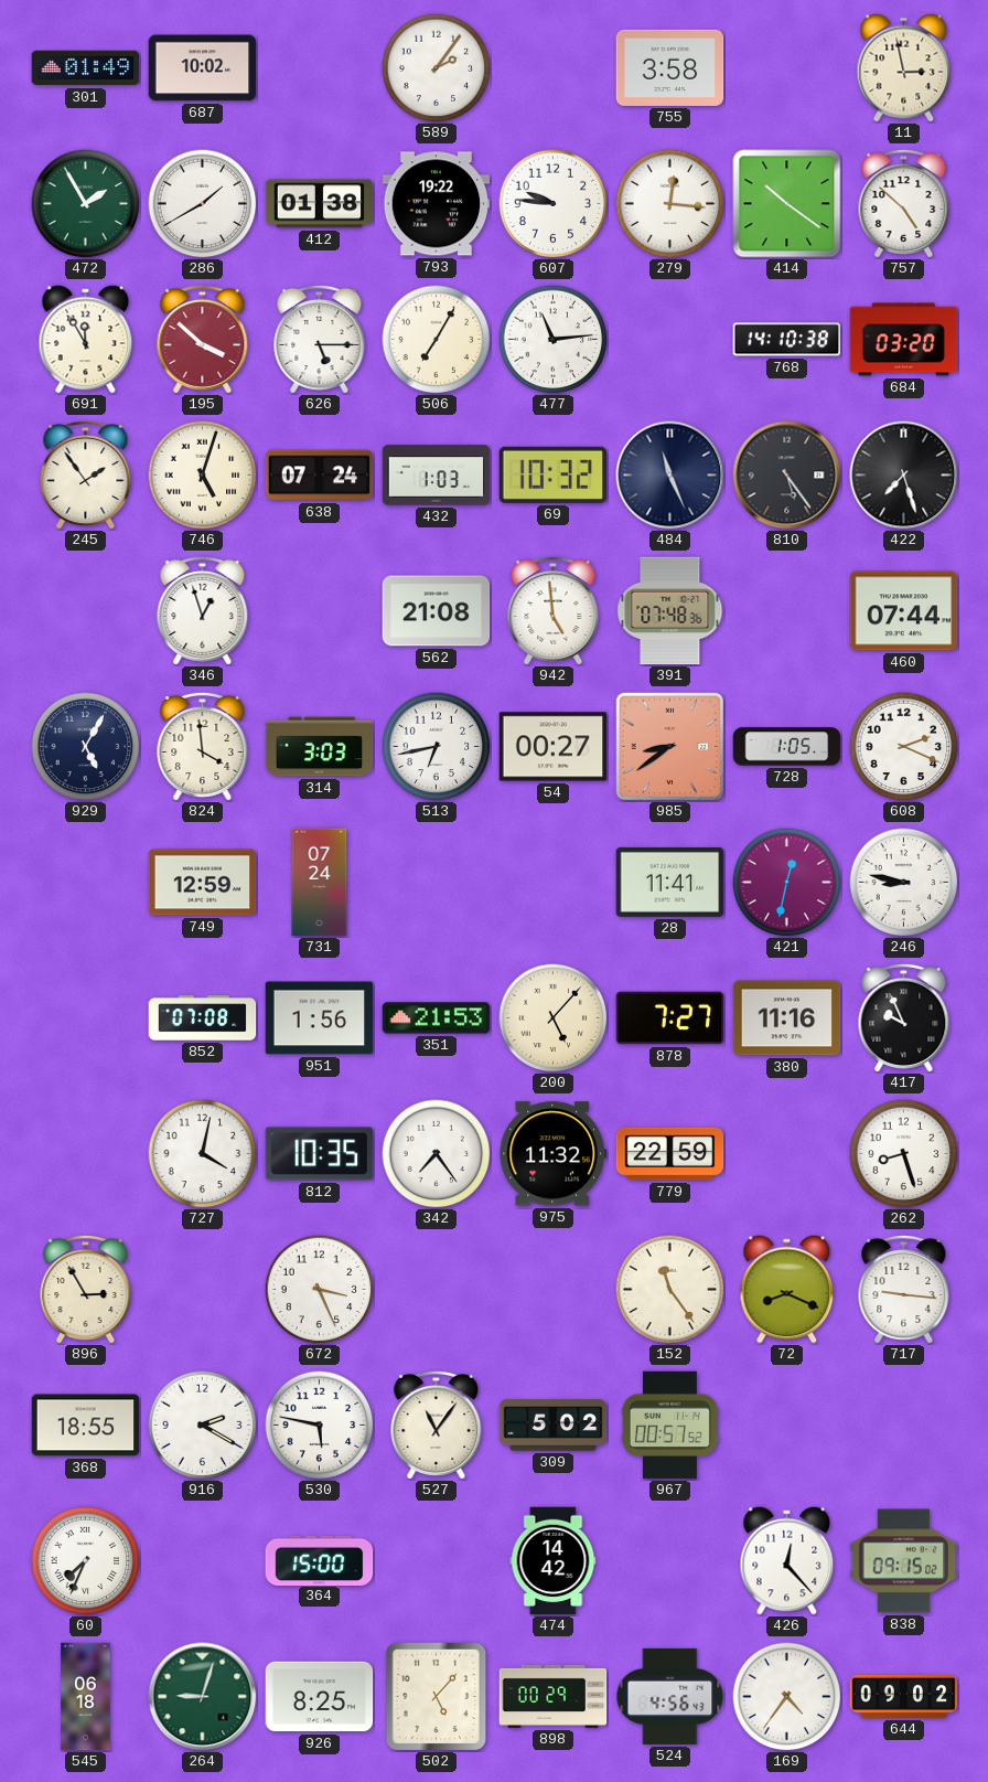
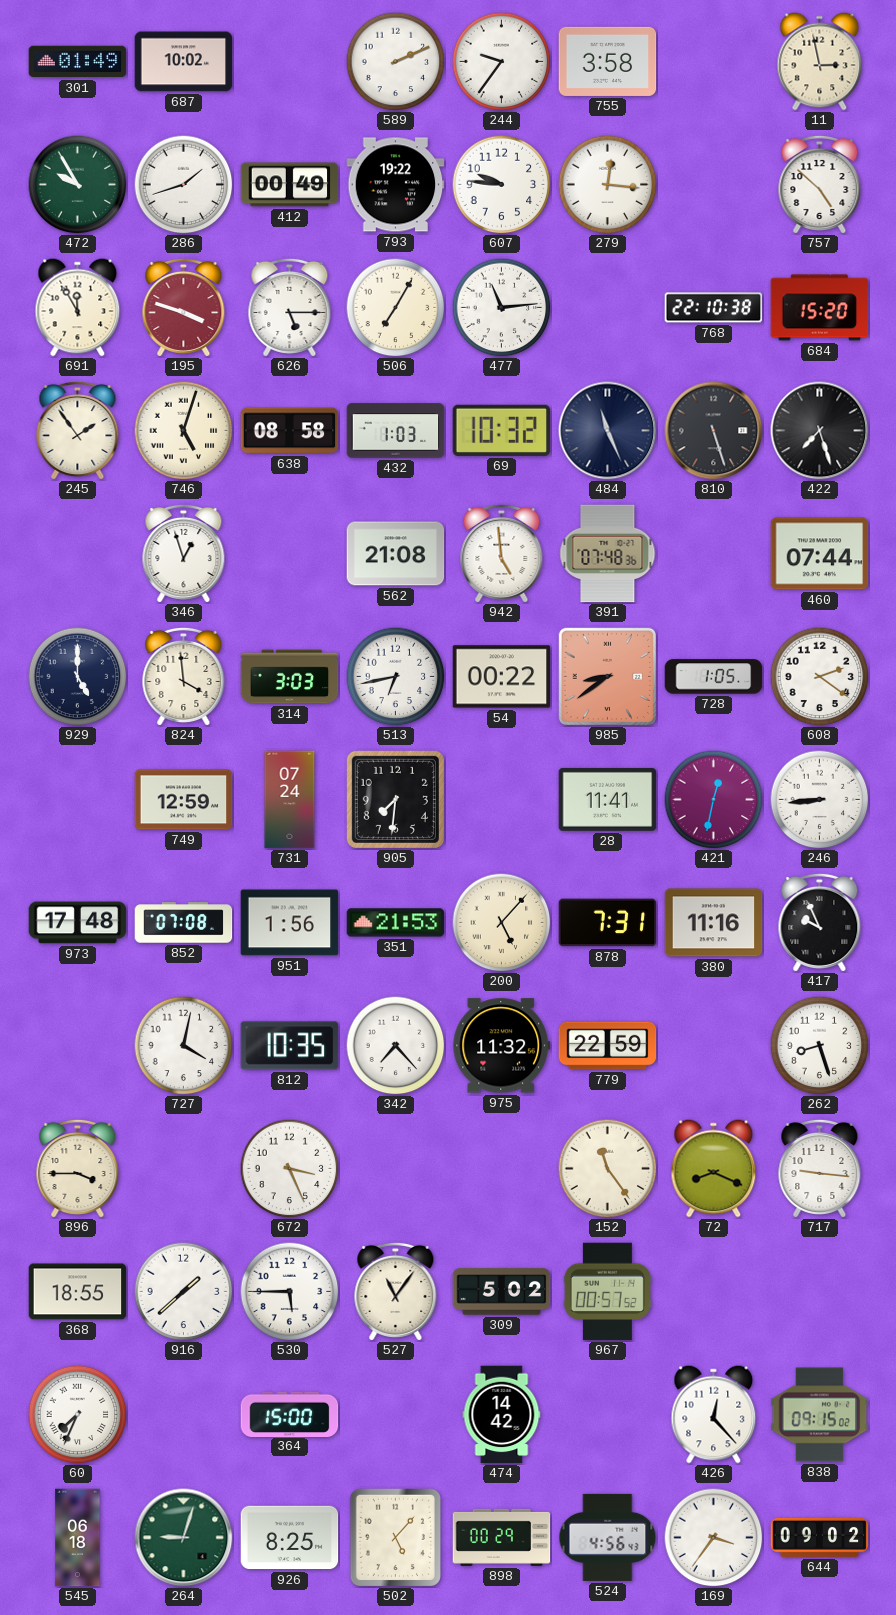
589: 2:06 -> 2:11 (396, 62)
244: none -> 9:36 (502, 62)
472: 1:55 -> 9:55 (78, 185)
286: 1:40 -> 1:42 (184, 185)
412: 01:38 -> 00:49 (290, 185)
414: 10:21 -> none (787, 204)
195: 3:52 -> 3:48 (184, 307)
768: 14:10 -> 22:10 (714, 308)
684: 03:20 -> 15:20 (820, 308)
638: 07:24 -> 08:58 (290, 431)
810: 5:24 -> 5:27 (714, 431)
929: 5:05 -> 5:00 (78, 677)
54: 00:27 -> 00:22 (502, 677)
608: 2:19 -> 2:21 (820, 677)
905: none -> 7:31 (395, 799)
246: 8:47 -> 8:44 (820, 800)
973: none -> 17:48 (78, 923)
878: 7:27 -> 7:31 (608, 923)
342: 7:24 -> 7:23 (396, 1046)
896: 2:55 -> 3:45 (78, 1168)
916: 2:20 -> 1:38 (184, 1292)
530: 5:47 -> 5:45 (290, 1292)
169: 4:36 -> 3:36 (714, 1538)
